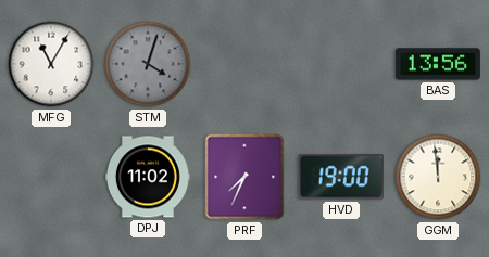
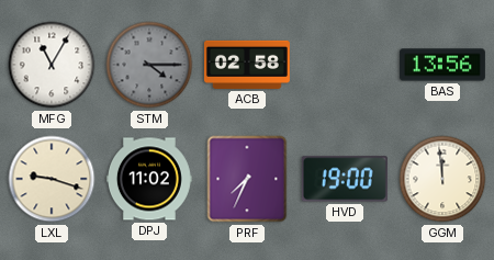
STM: 4:03 -> 4:15 (149, 65)
ACB: none -> 02:58 (247, 65)
LXL: none -> 9:18 (52, 179)
